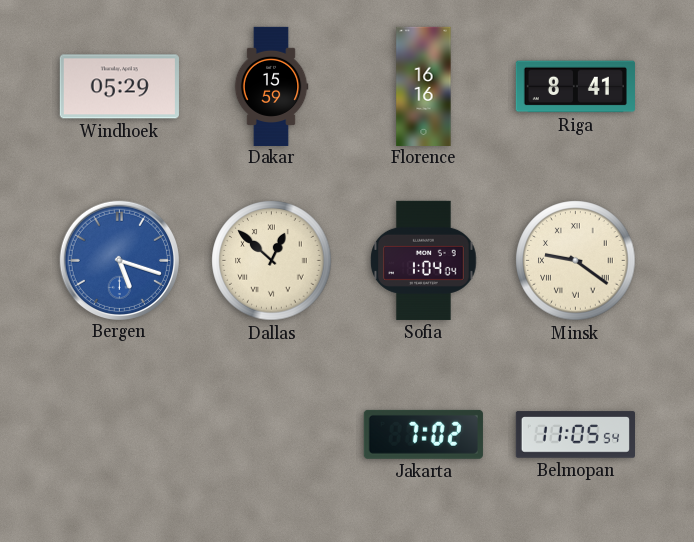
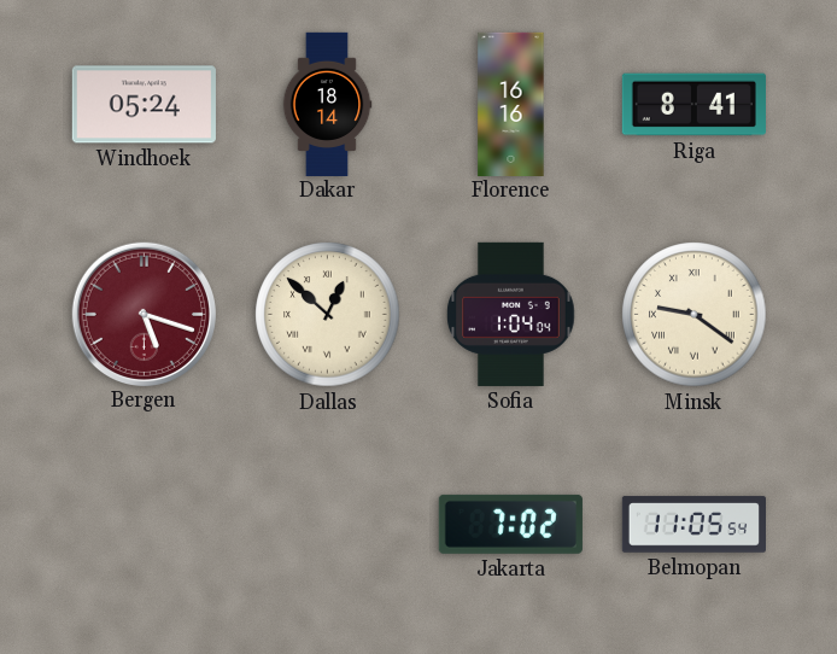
Windhoek: 05:29 -> 05:24 (144, 105)
Dakar: 15:59 -> 18:14 (327, 104)
Bergen dial: blue -> burgundy (144, 314)
